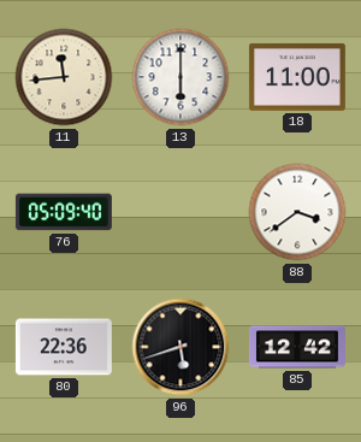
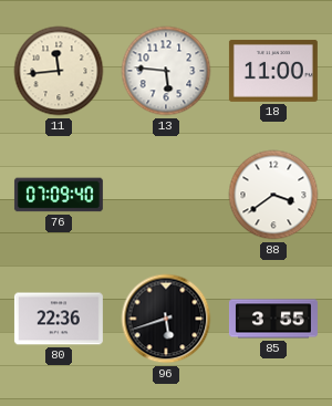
13: 6:00 -> 5:46 (166, 71)
76: 05:09 -> 07:09 (59, 195)
85: 12:42 -> 3:55 (273, 319)
